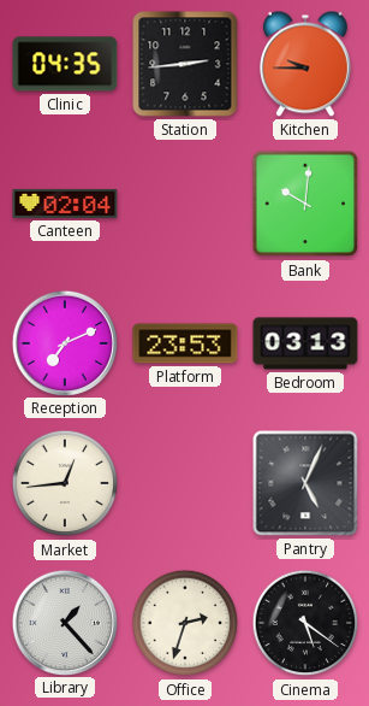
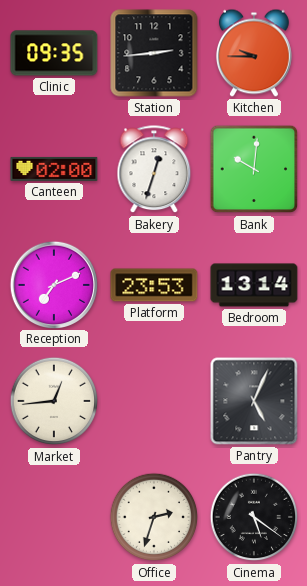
Clinic: 04:35 -> 09:35 (54, 53)
Canteen: 02:04 -> 02:00 (54, 169)
Bakery: none -> 12:33 (154, 170)
Bedroom: 03:13 -> 13:14 (254, 285)
Library: 1:23 -> none (64, 622)
